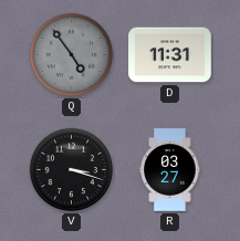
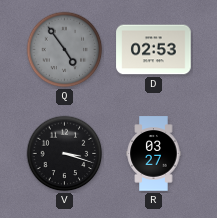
D: 11:31 -> 02:53 (154, 50)
